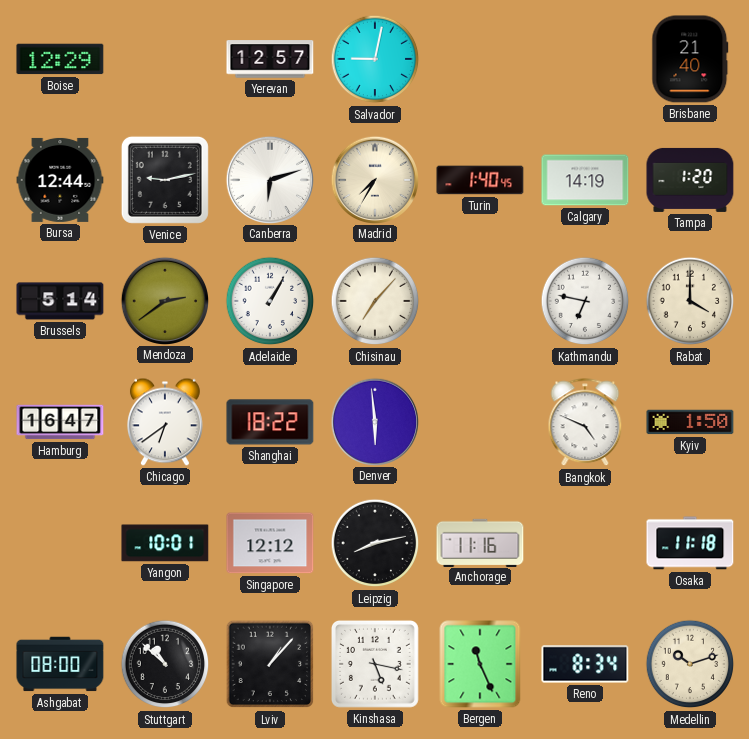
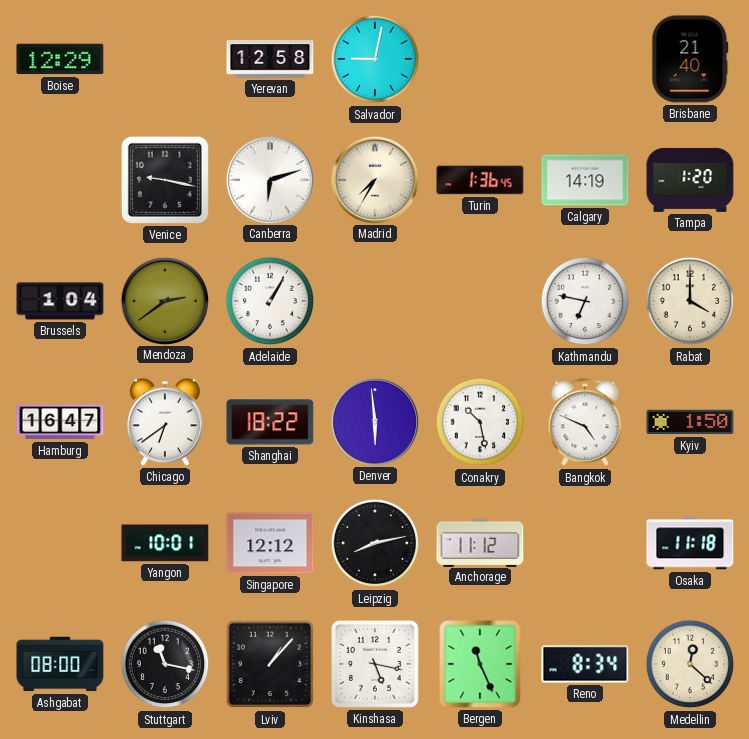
Yerevan: 12:57 -> 12:58 (270, 59)
Bursa: 12:44 -> none (60, 180)
Venice: 9:13 -> 9:17 (165, 180)
Turin: 1:40 -> 1:36 (480, 180)
Brussels: 5:14 -> 1:04 (60, 301)
Chisinau: 7:07 -> none (375, 301)
Conakry: none -> 10:28 (480, 422)
Anchorage: 11:16 -> 11:12 (480, 542)
Stuttgart: 10:52 -> 11:17 (165, 664)
Medellin: 10:12 -> 12:22 (690, 664)
